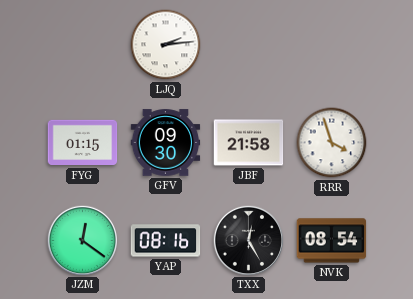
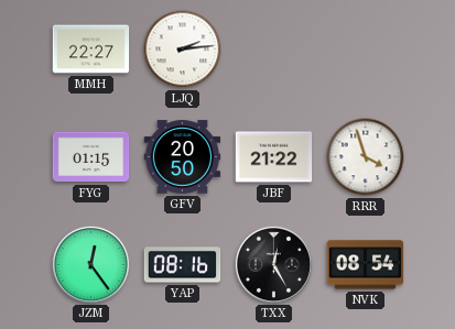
MMH: none -> 22:27 (91, 50)
GFV: 09:30 -> 20:50 (183, 157)
JBF: 21:58 -> 21:22 (274, 157)
JZM: 12:21 -> 12:24 (90, 264)
